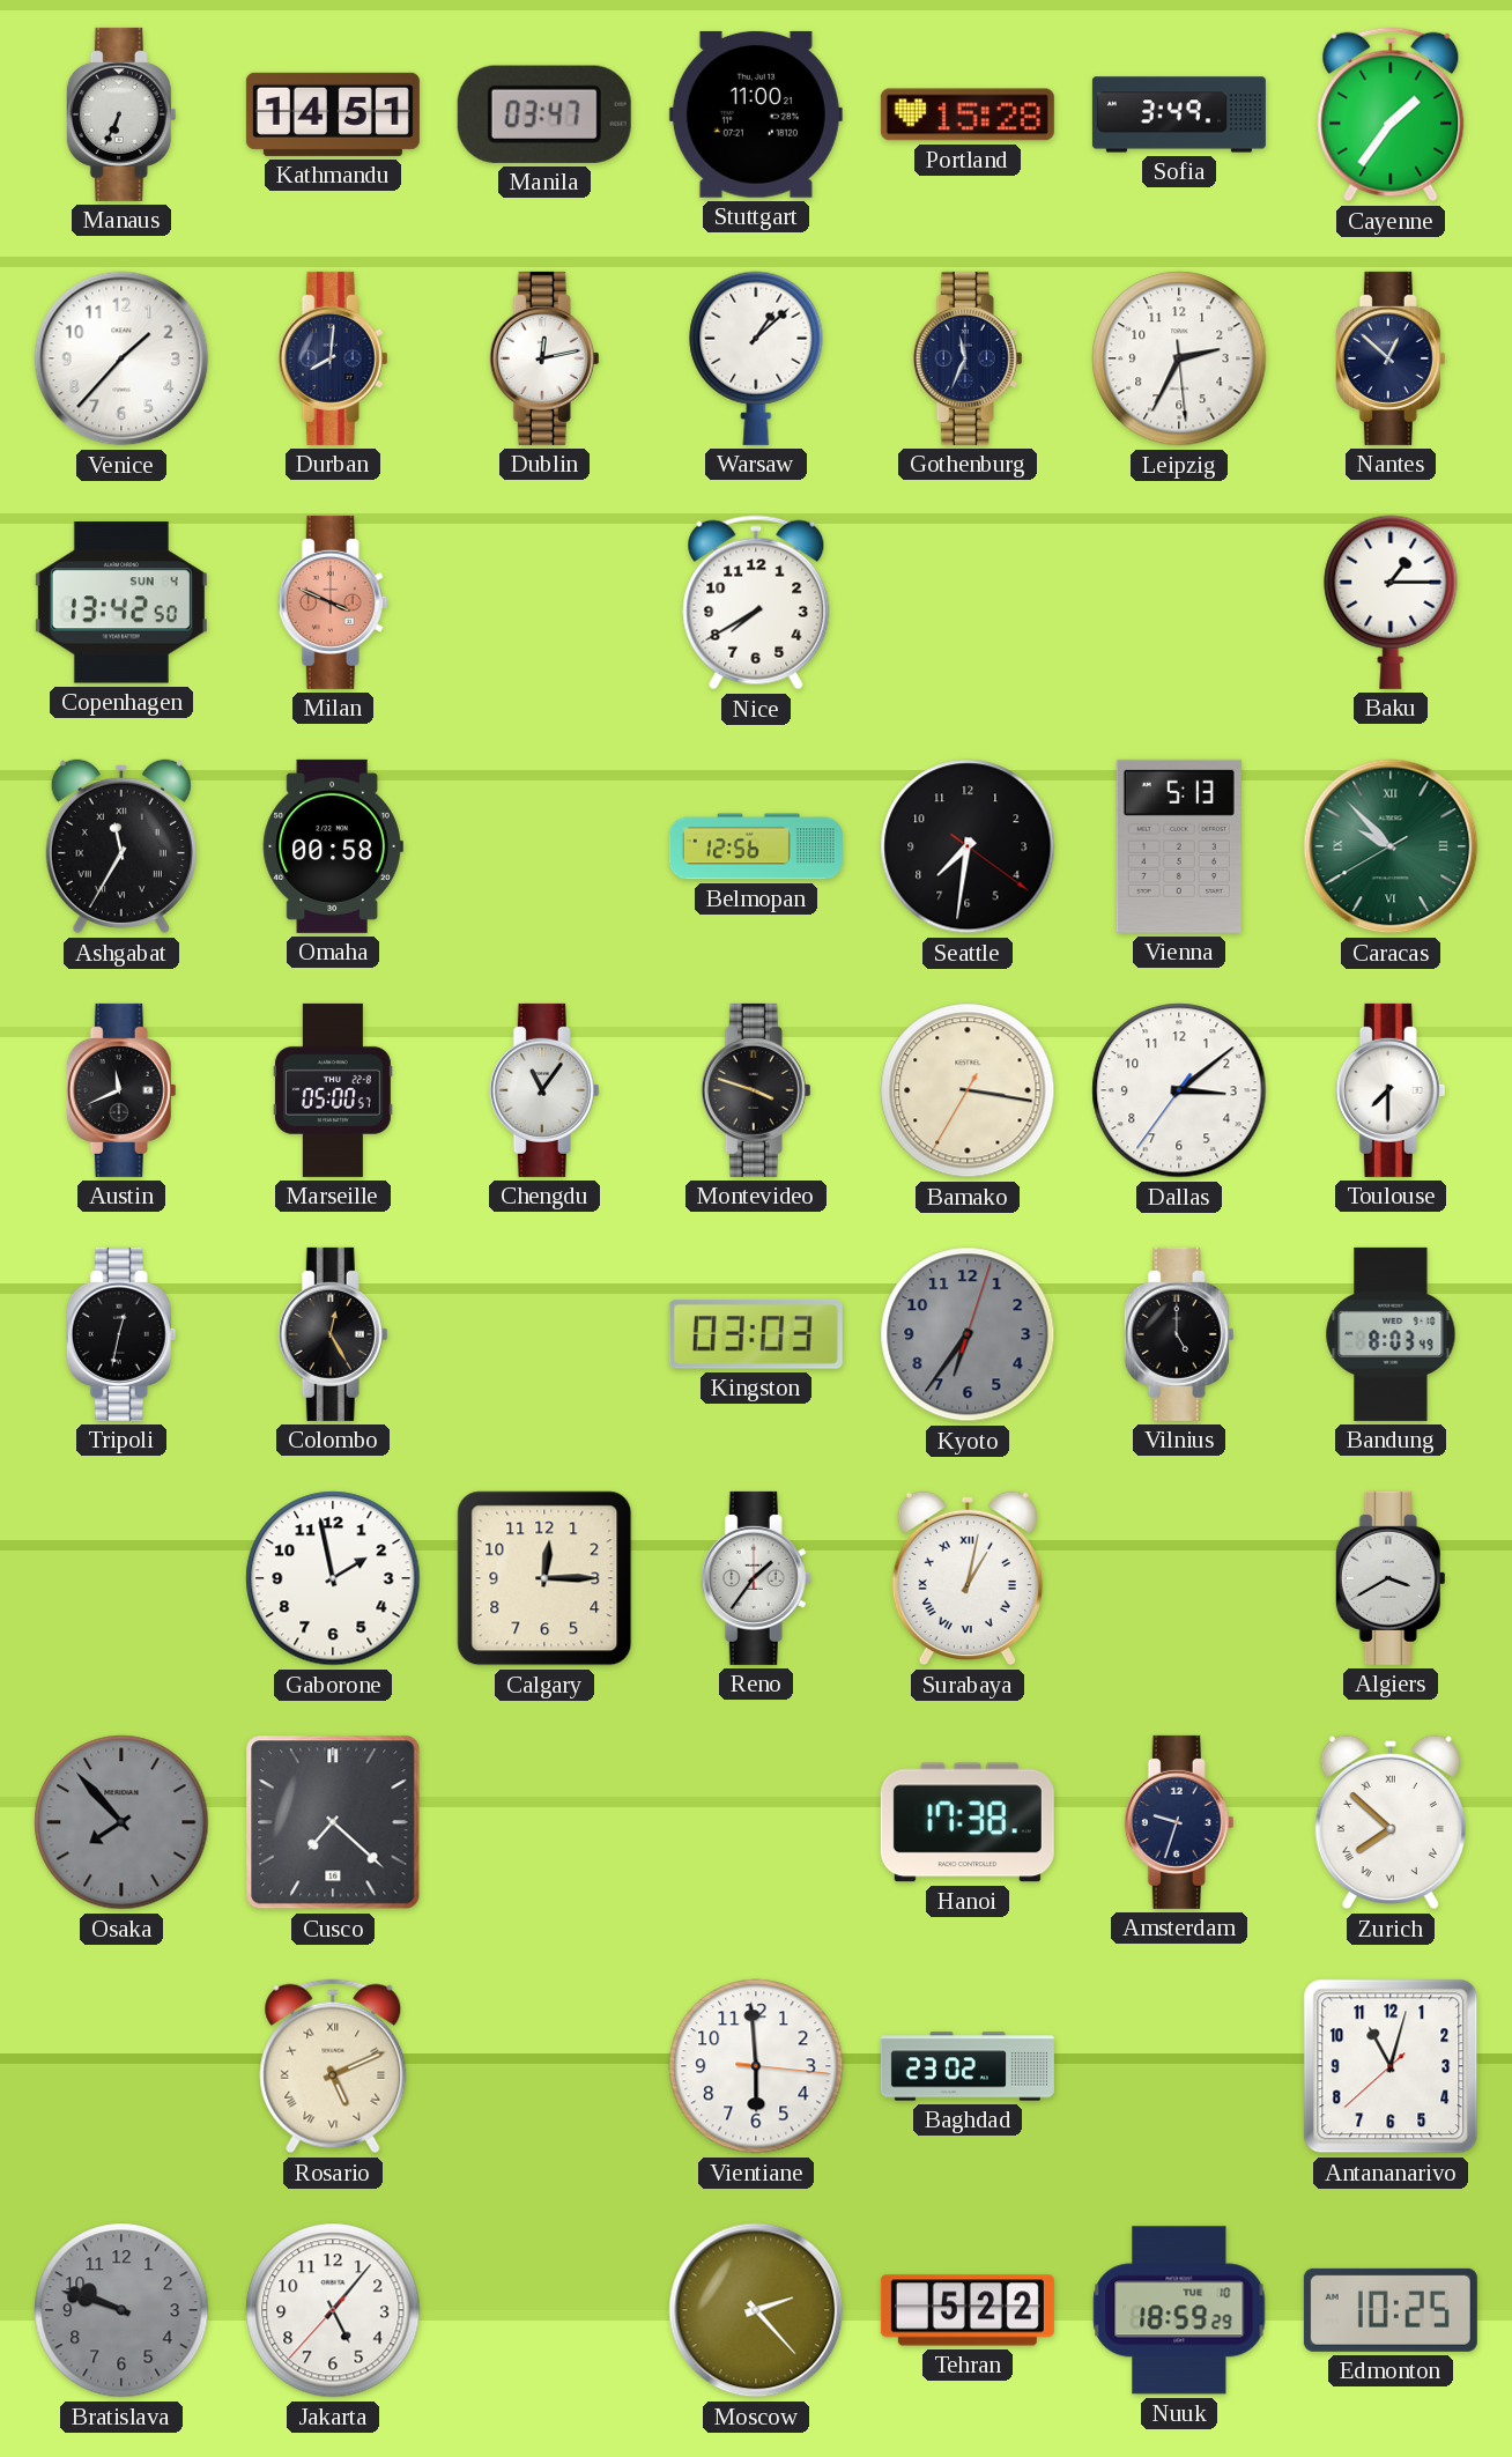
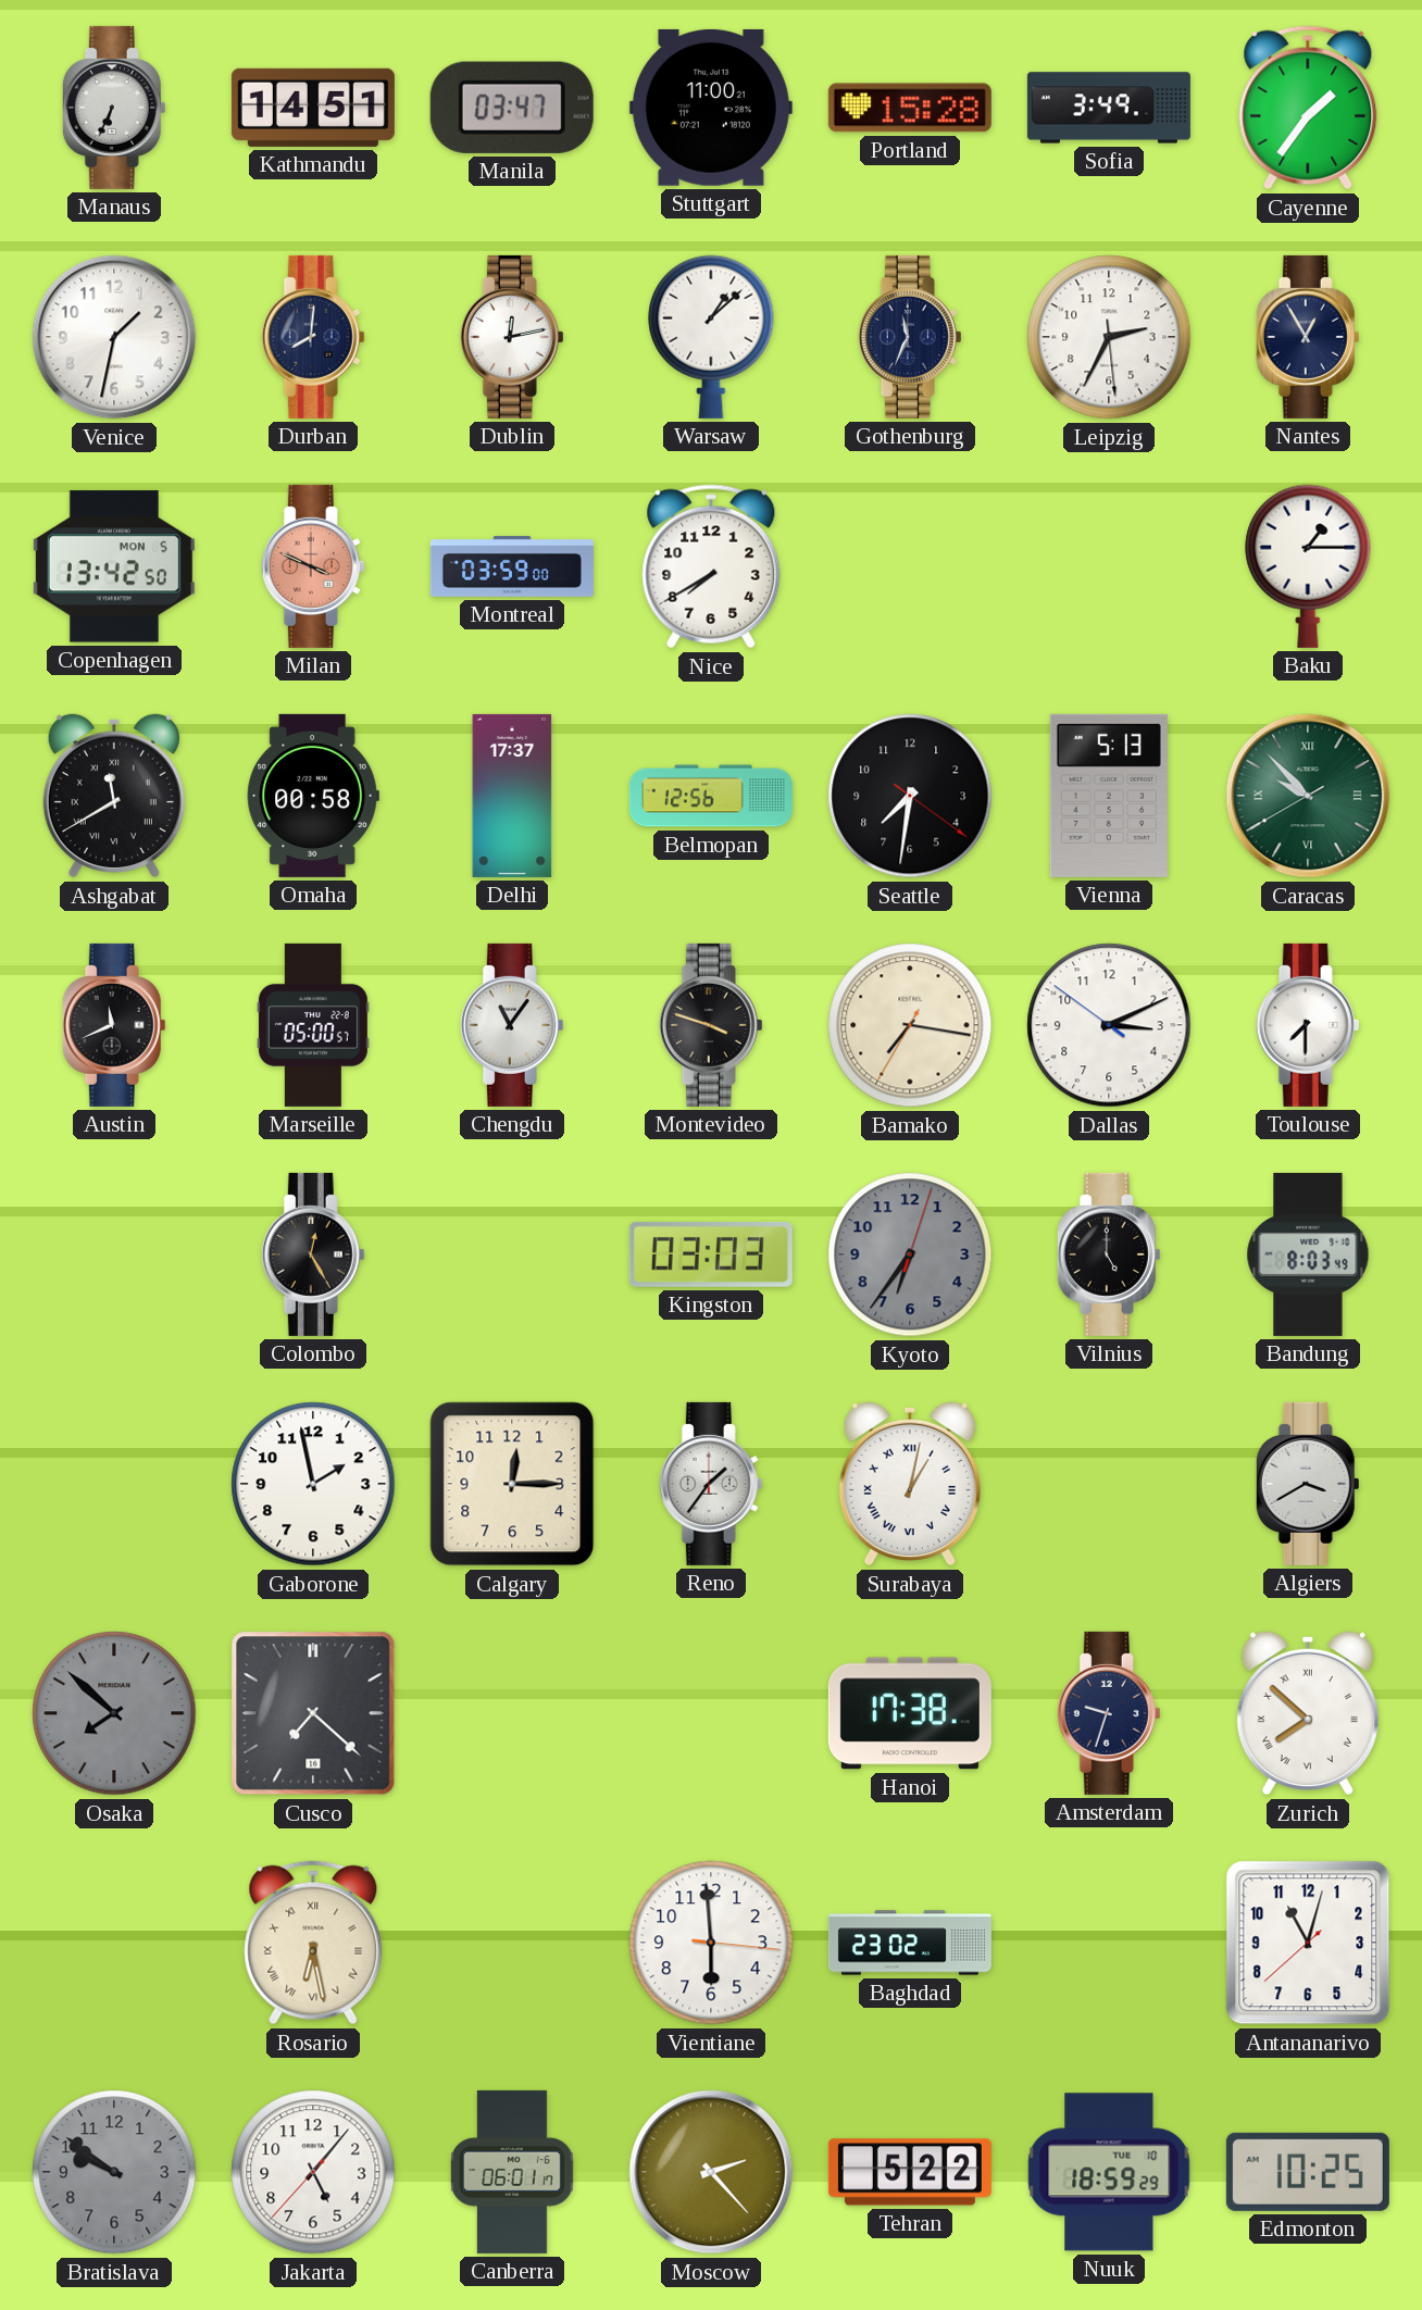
Venice: 1:37 -> 1:32 (114, 337)
Nantes: 12:52 -> 12:55 (1308, 337)
Copenhagen date: SUN 4 -> MON 5 (114, 566)
Montreal: none -> 03:59 (512, 566)
Ashgabat: 11:35 -> 11:40 (114, 796)
Delhi: none -> 17:37 (512, 796)
Bamako: 3:16 -> 7:16 (910, 1025)
Dallas: 3:08 -> 3:10 (1109, 1025)
Tripoli: 12:32 -> none (121, 1334)
Osaka: 7:53 -> 7:52 (114, 1713)
Rosario: 5:11 -> 6:28 (313, 1943)
Bratislava: 9:48 -> 9:51 (114, 2172)
Canberra: none -> 06:01 (513, 2172)
